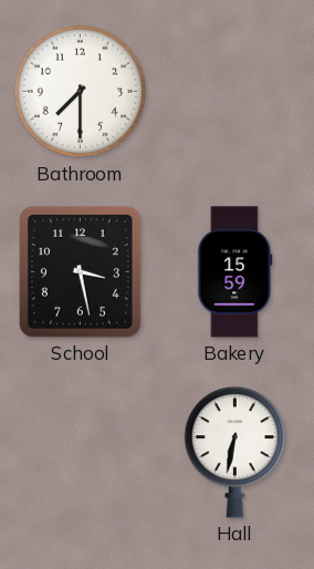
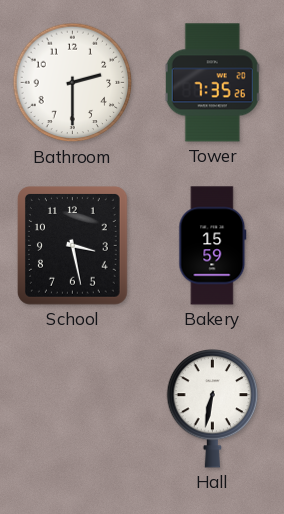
Bathroom: 7:30 -> 2:30 (73, 83)
Tower: none -> 7:35 (213, 83)
